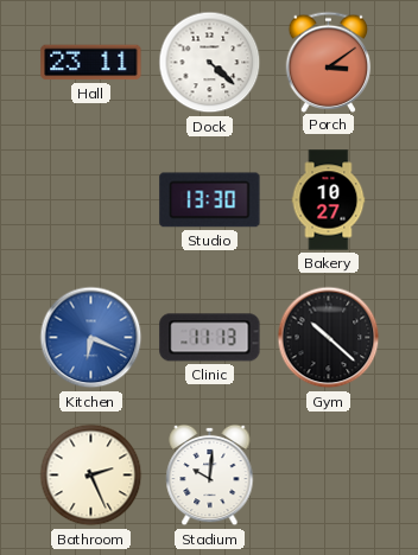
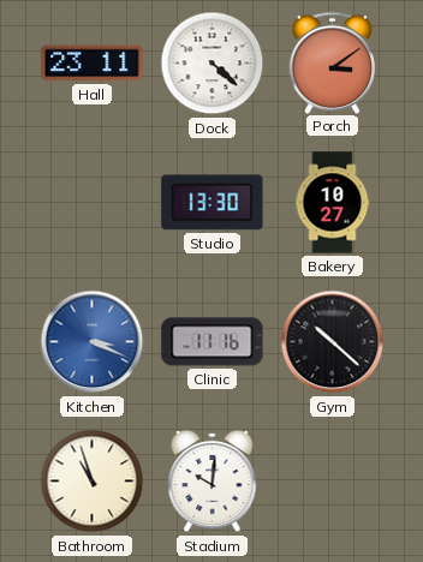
Kitchen: 6:19 -> 3:19 (93, 342)
Clinic: 11:13 -> 11:16 (213, 342)
Bathroom: 2:26 -> 10:57 (93, 482)
